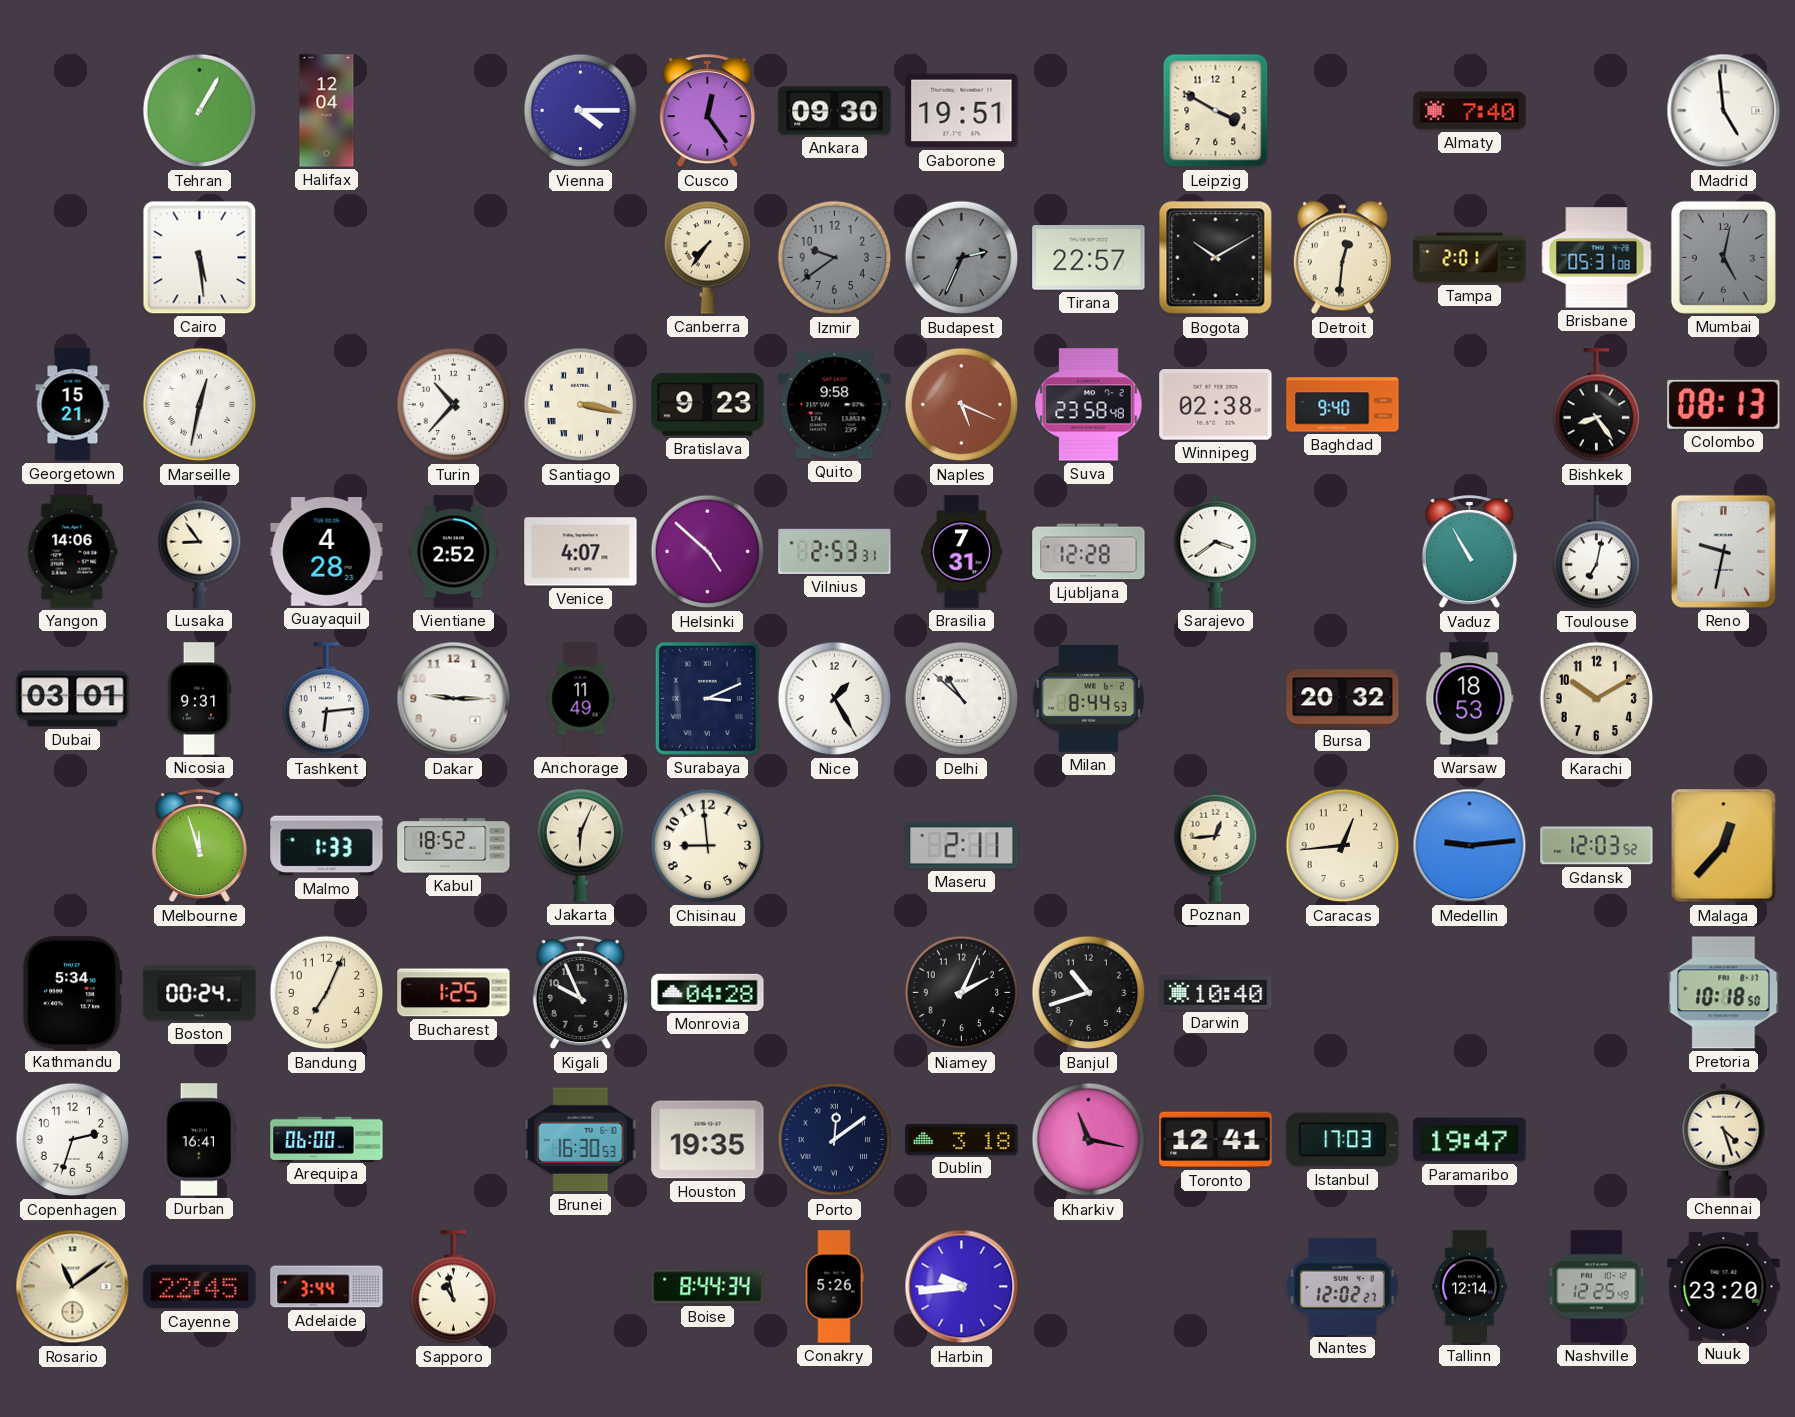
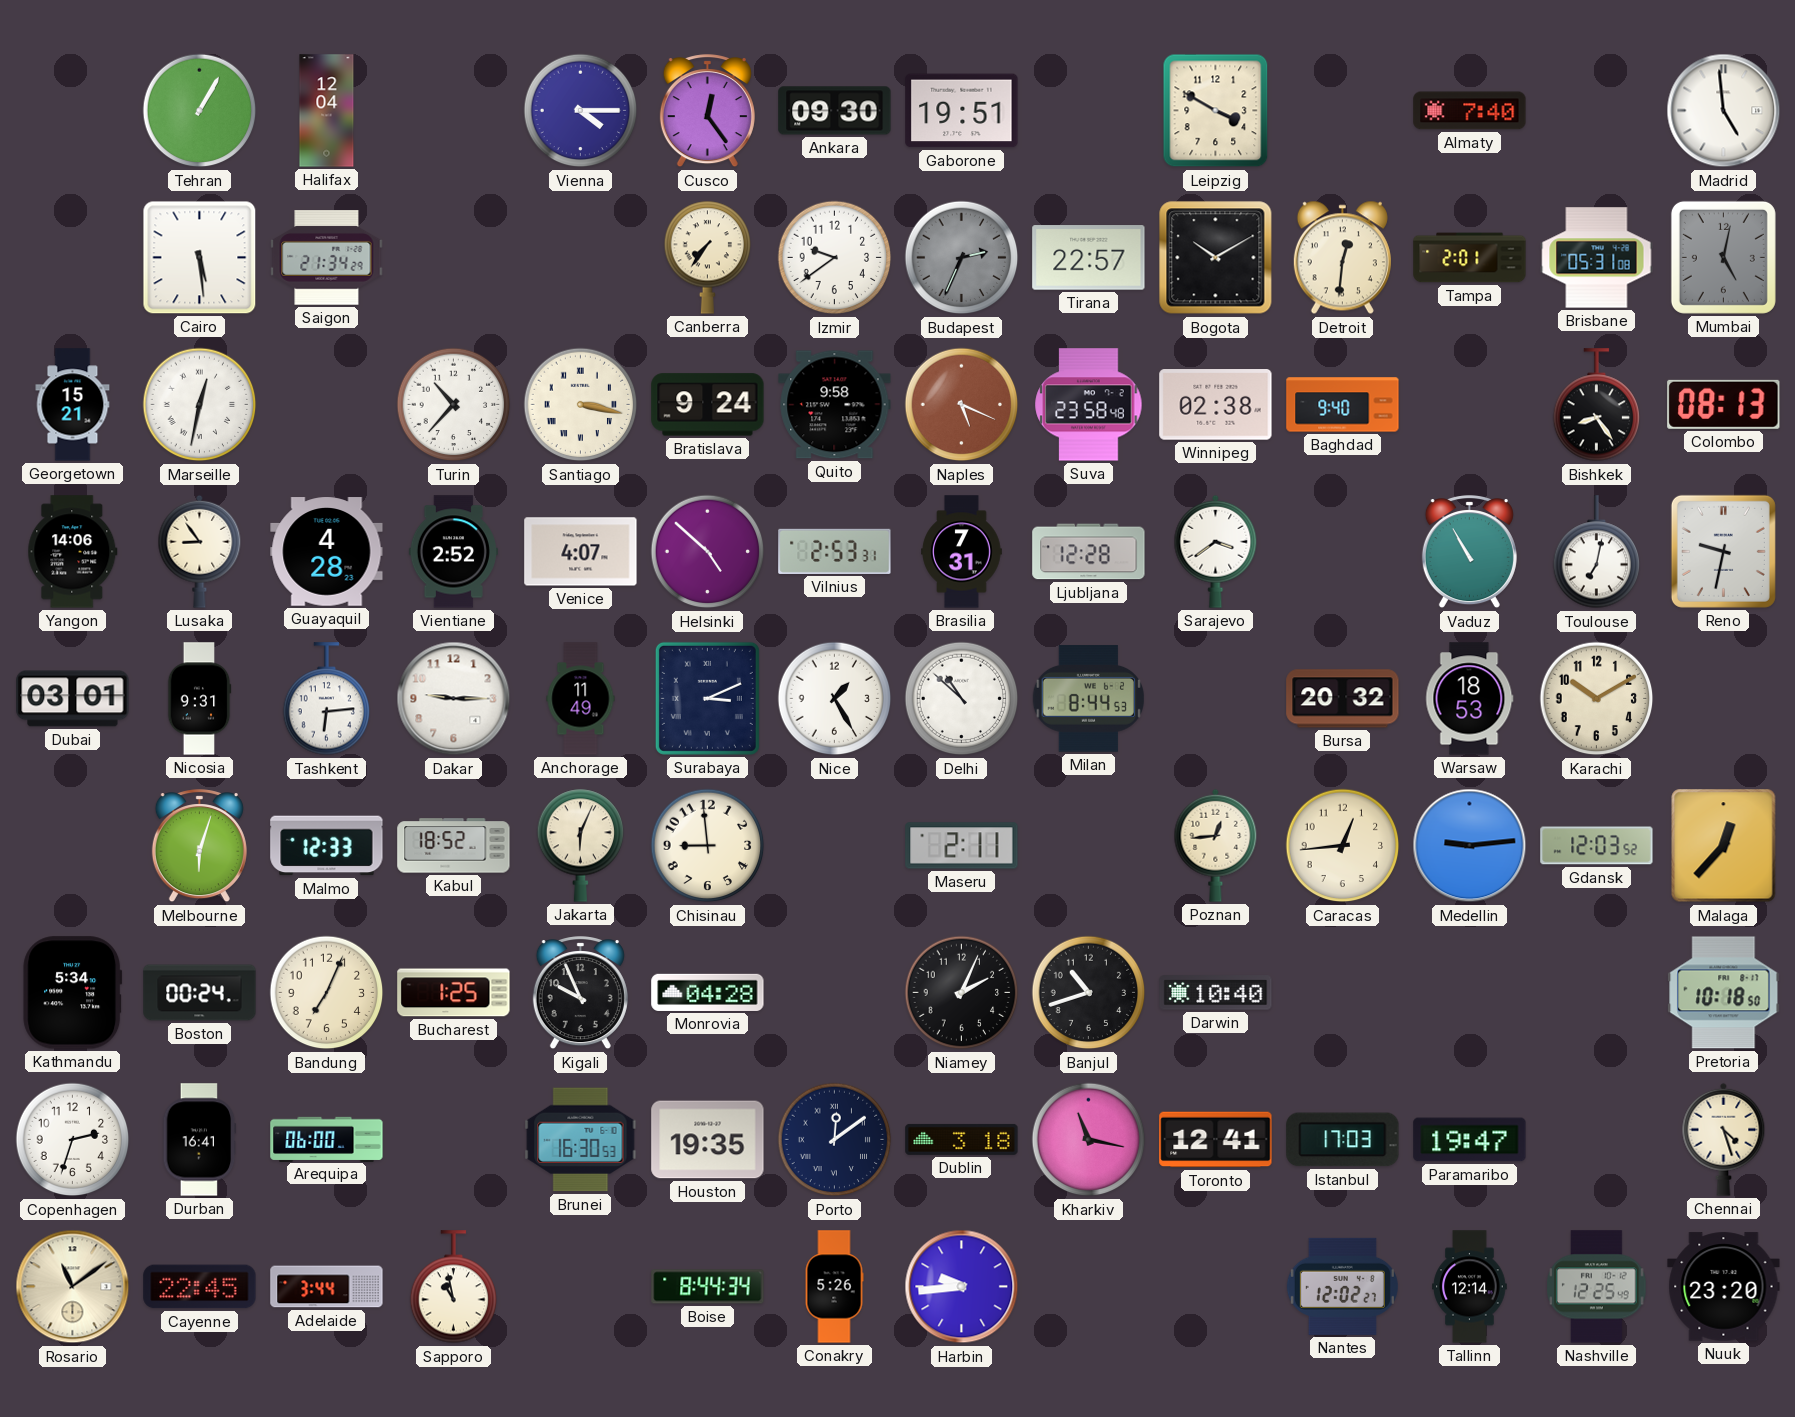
Saigon: none -> 21:34 (327, 258)
Izmir dial: grey -> white (835, 258)
Bratislava: 9:23 -> 9:24 (708, 405)
Melbourne: 11:57 -> 6:03 (199, 847)
Malmo: 1:33 -> 12:33 (327, 846)
